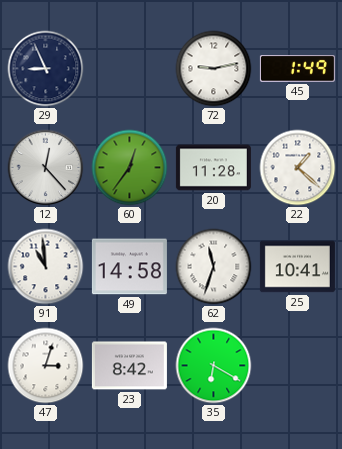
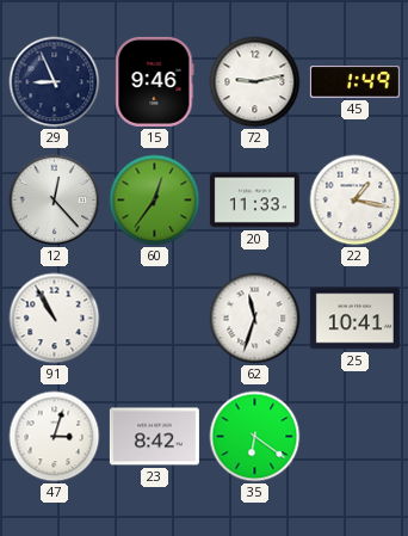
15: none -> 9:46 (155, 81)
20: 11:28 -> 11:33 (254, 201)
22: 1:22 -> 1:17 (356, 201)
91: 10:59 -> 10:55 (55, 319)
49: 14:58 -> none (129, 267)
35: 6:20 -> 6:21 (255, 437)
